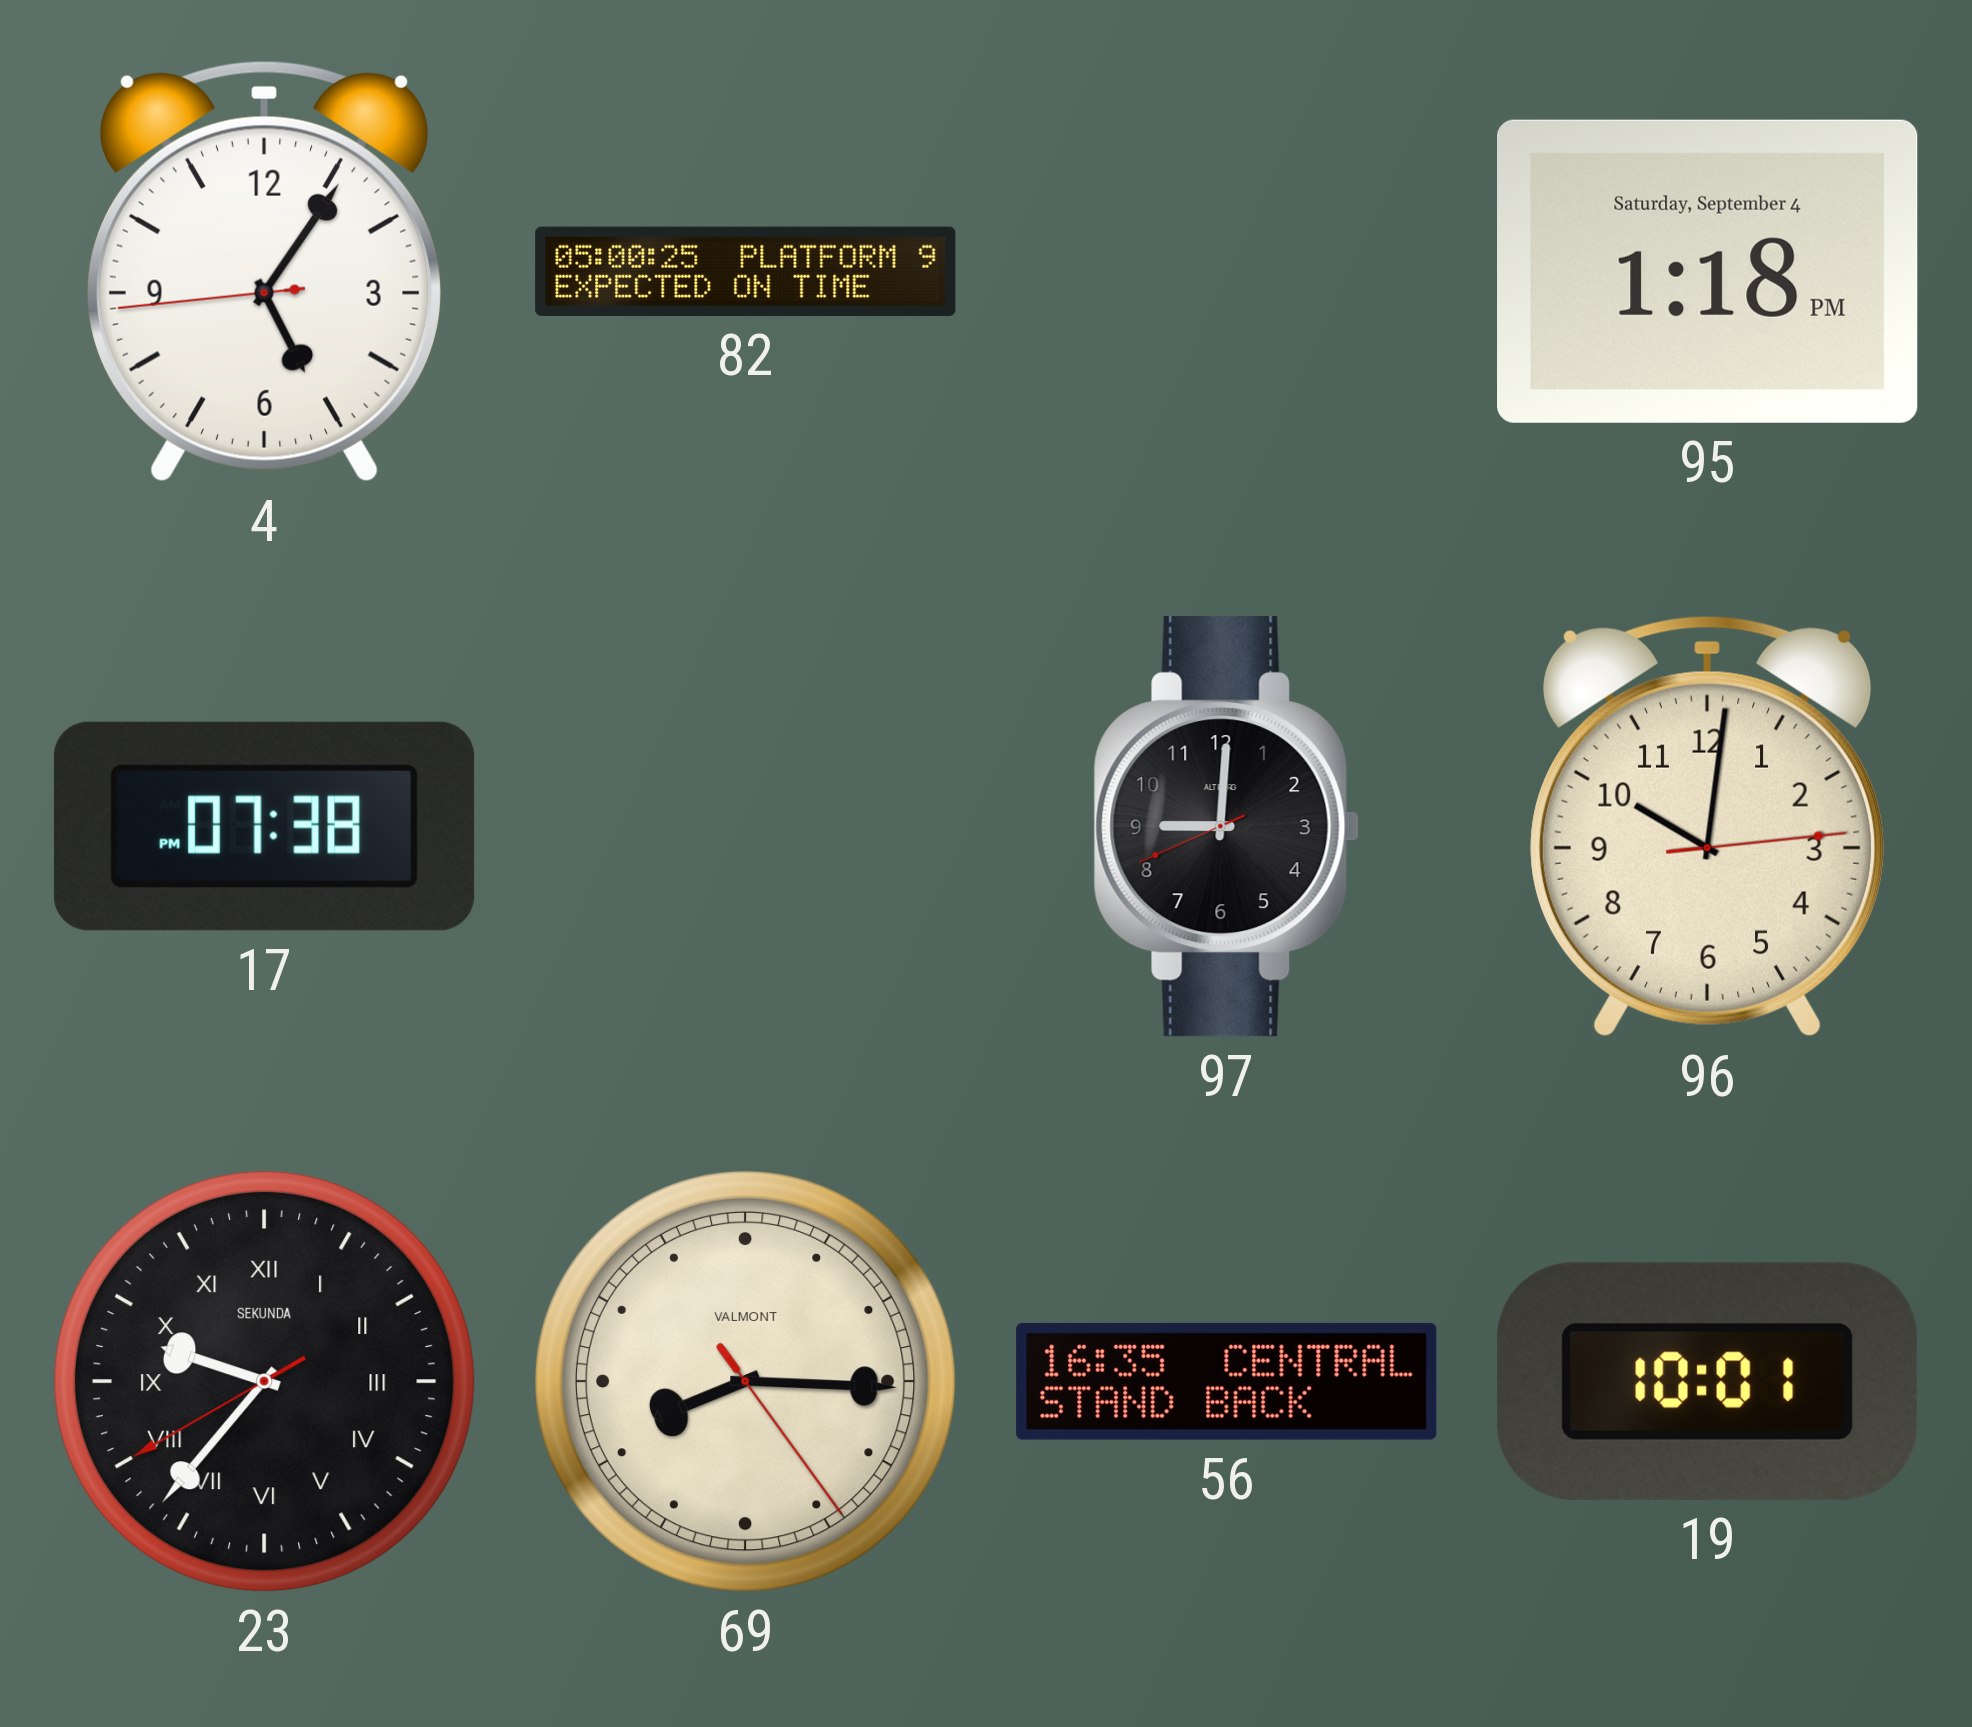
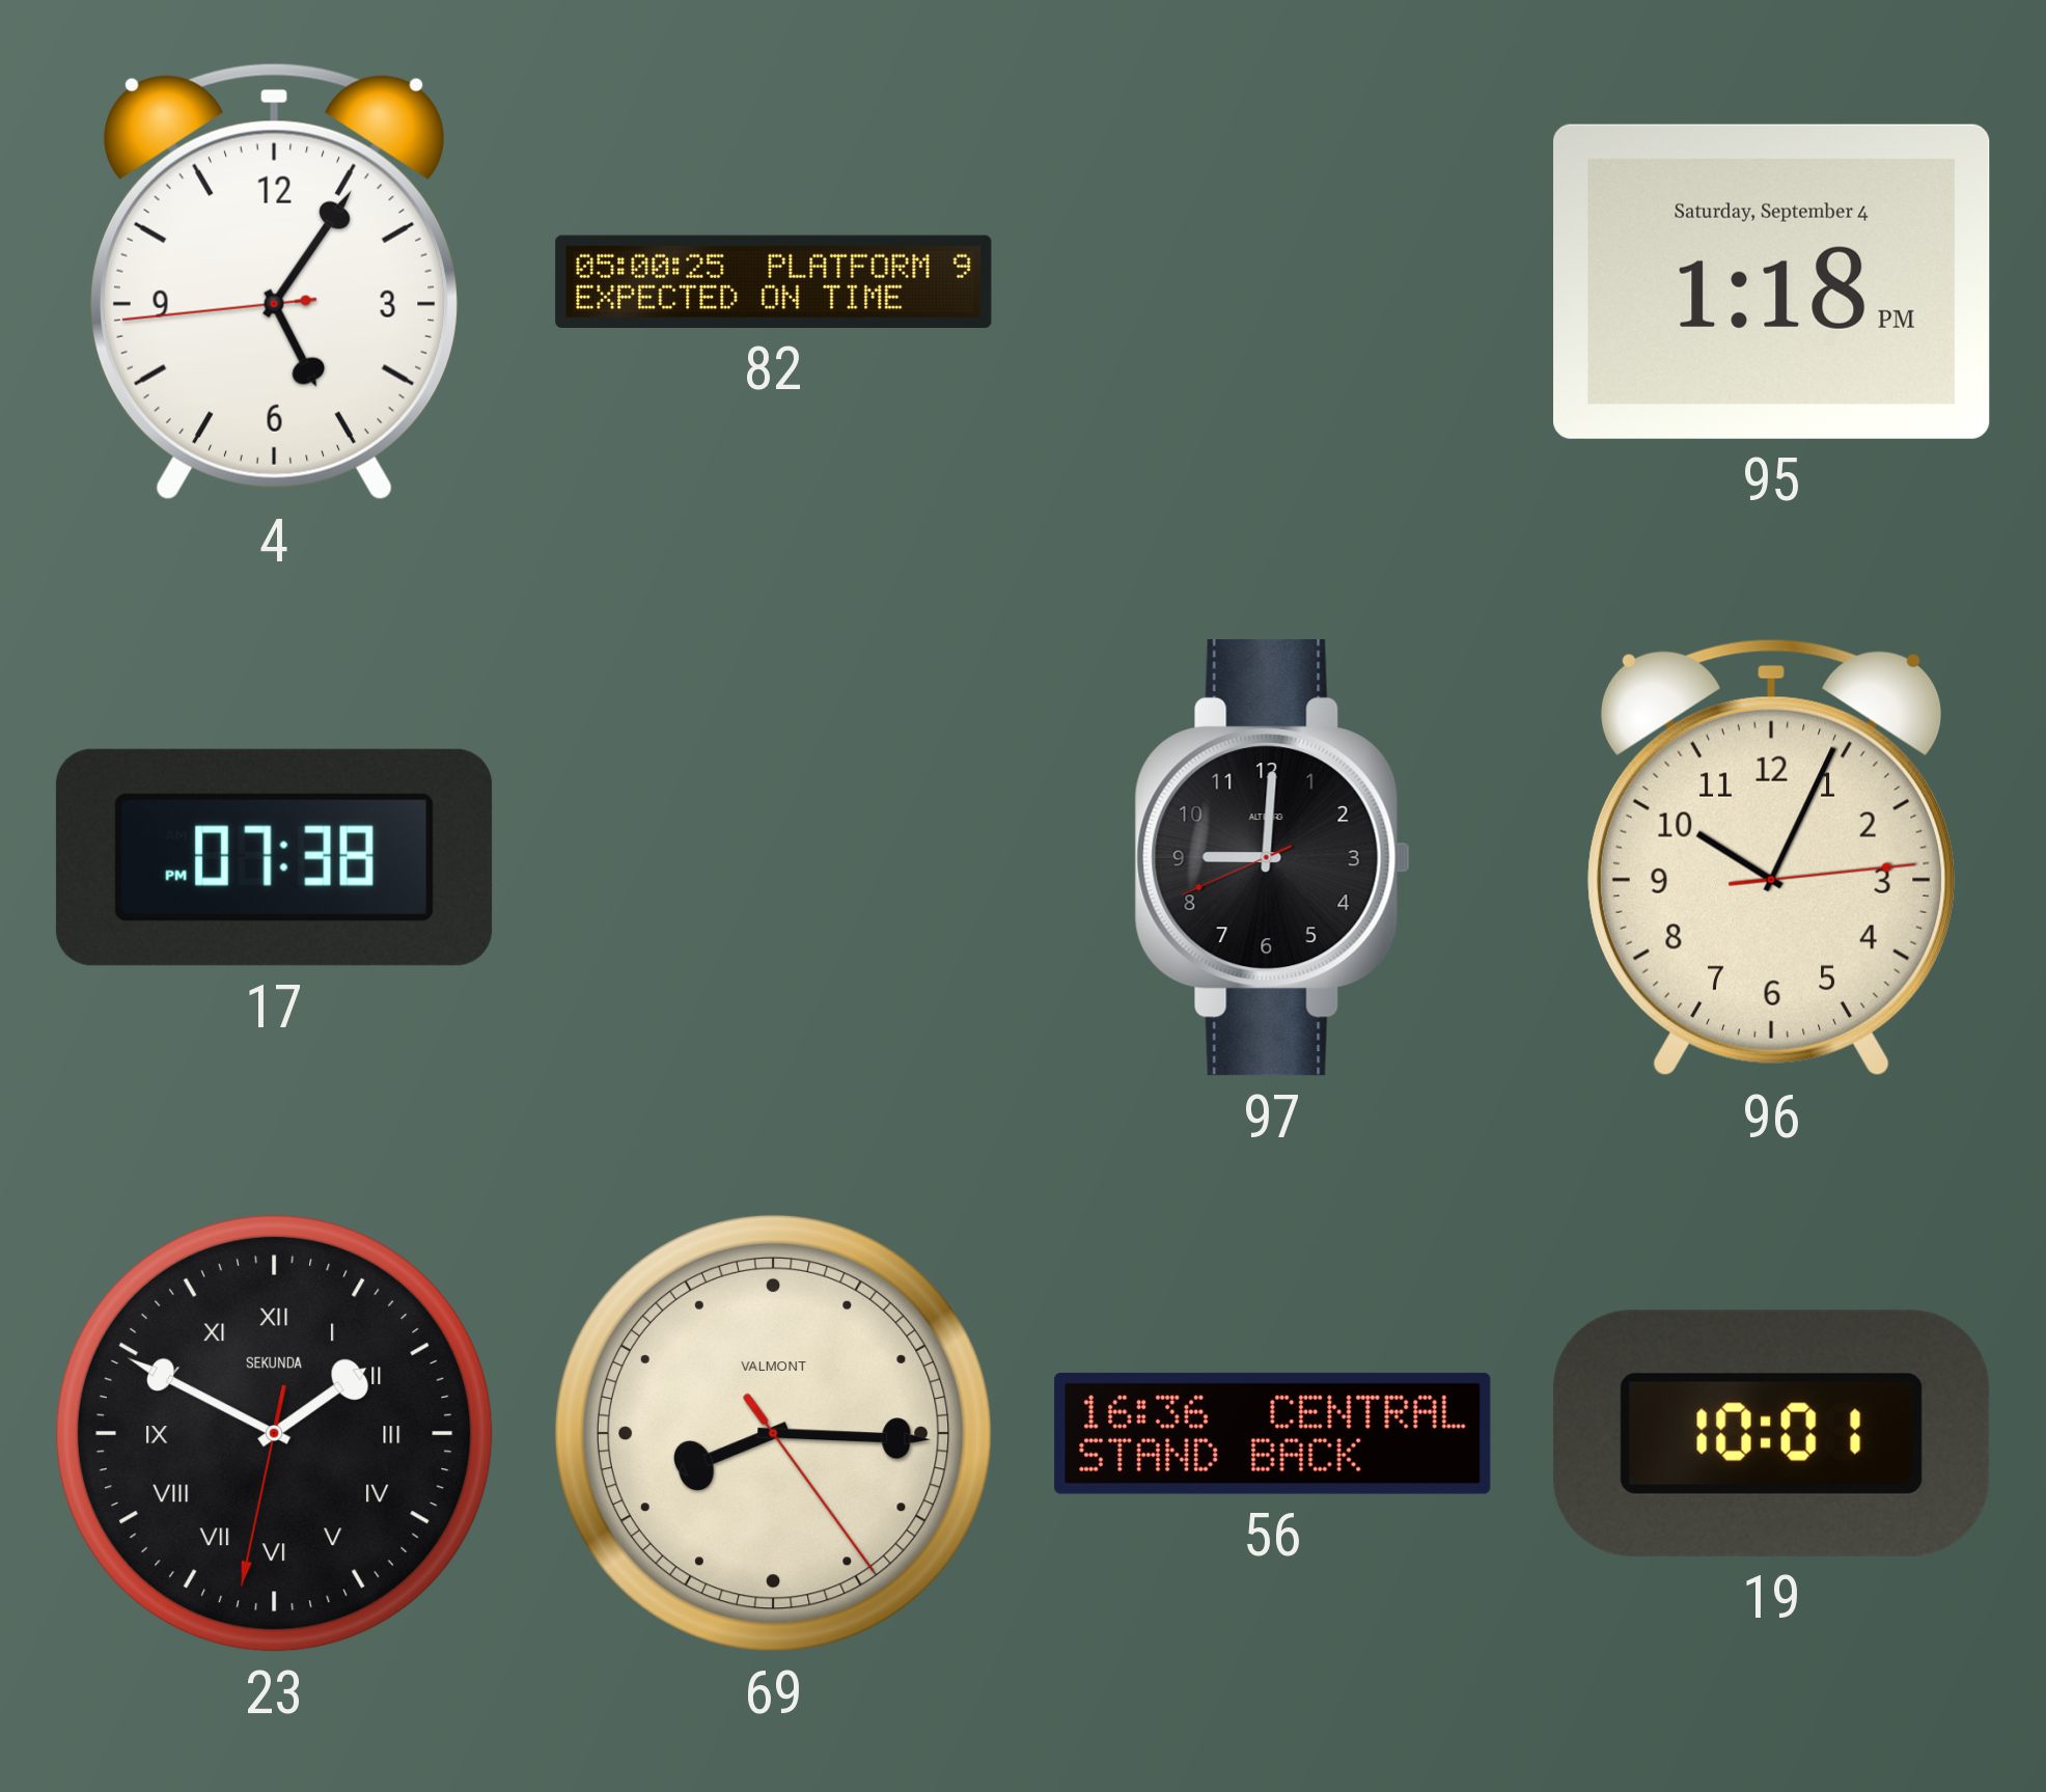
96: 10:01 -> 10:04 (1771, 858)
23: 9:36 -> 1:49 (274, 1433)
56: 16:35 -> 16:36 (1273, 1433)
